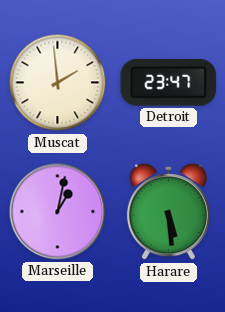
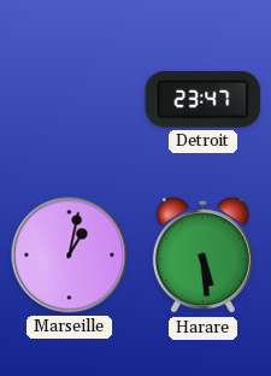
Muscat: 1:59 -> none (58, 83)
